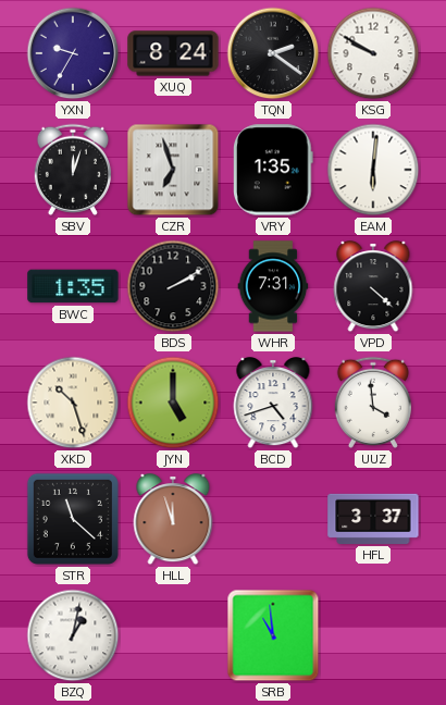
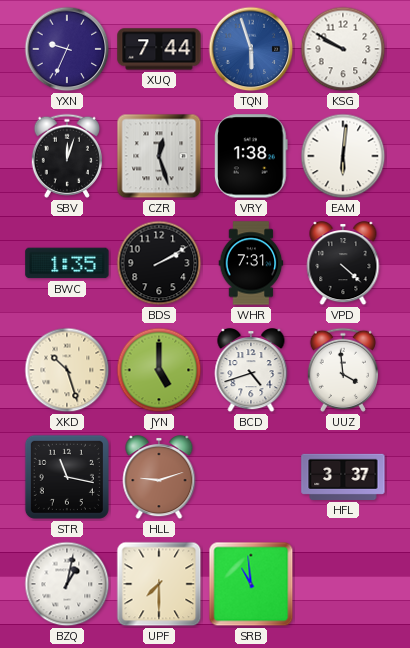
YXN: 9:35 -> 9:34 (67, 49)
XUQ: 8:24 -> 7:44 (159, 49)
TQN: 2:21 -> 5:57 (251, 49)
TQN dial: black -> blue (251, 49)
CZR: 6:57 -> 12:27 (159, 156)
VRY: 1:35 -> 1:38 (252, 156)
STR: 11:22 -> 11:17 (67, 477)
HLL: 11:57 -> 9:12 (159, 478)
UPF: none -> 7:30 (159, 584)
